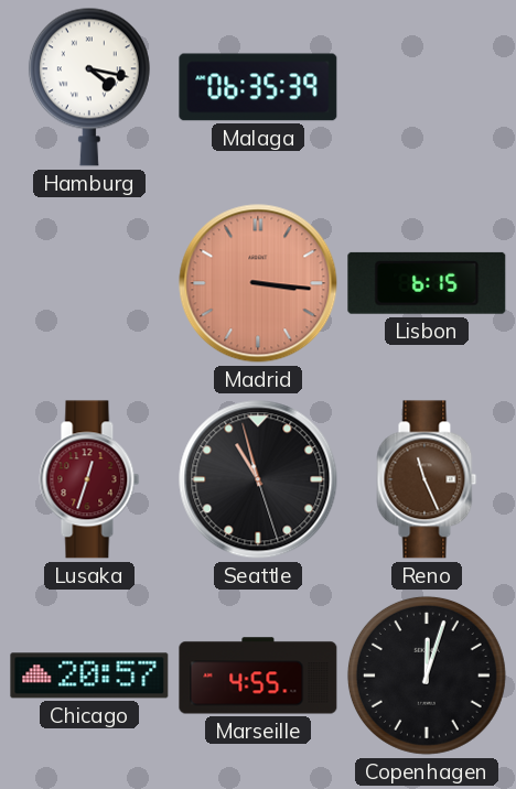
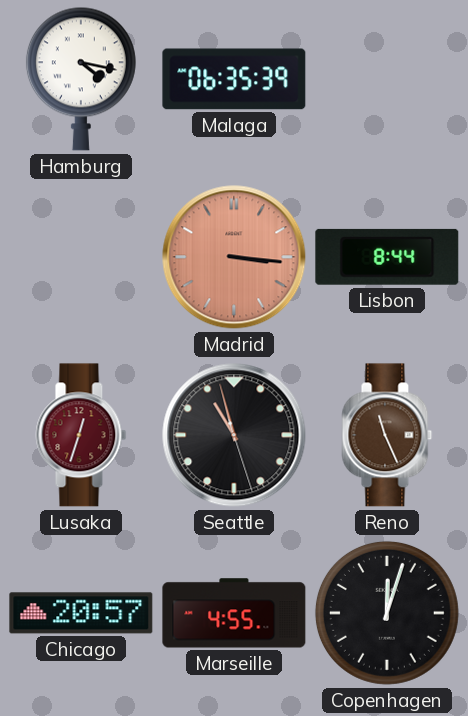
Lisbon: 6:15 -> 8:44 (387, 257)
